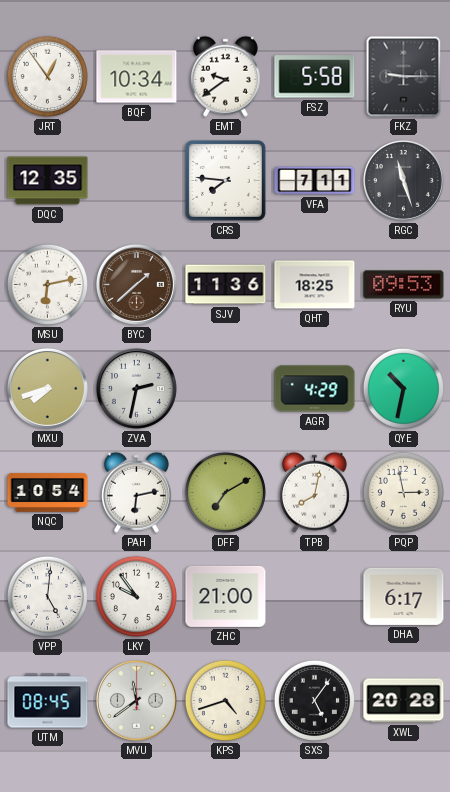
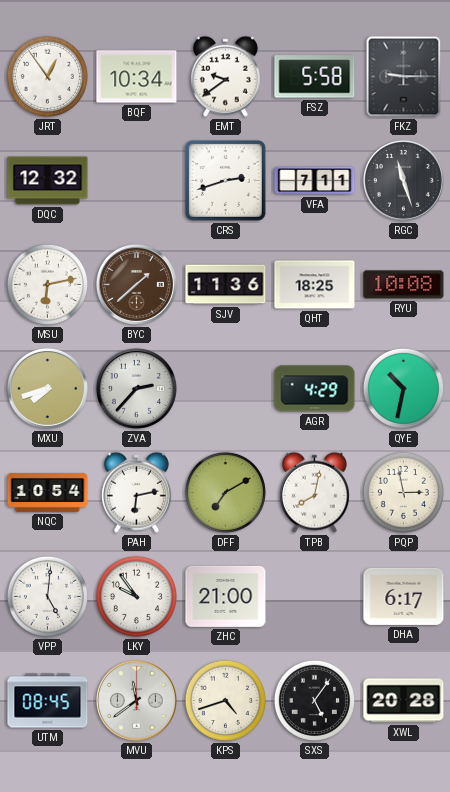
DQC: 12:35 -> 12:32 (48, 181)
CRS: 7:46 -> 2:42 (225, 180)
RYU: 09:53 -> 10:08 (404, 285)
ZVA: 2:32 -> 2:37 (136, 388)
